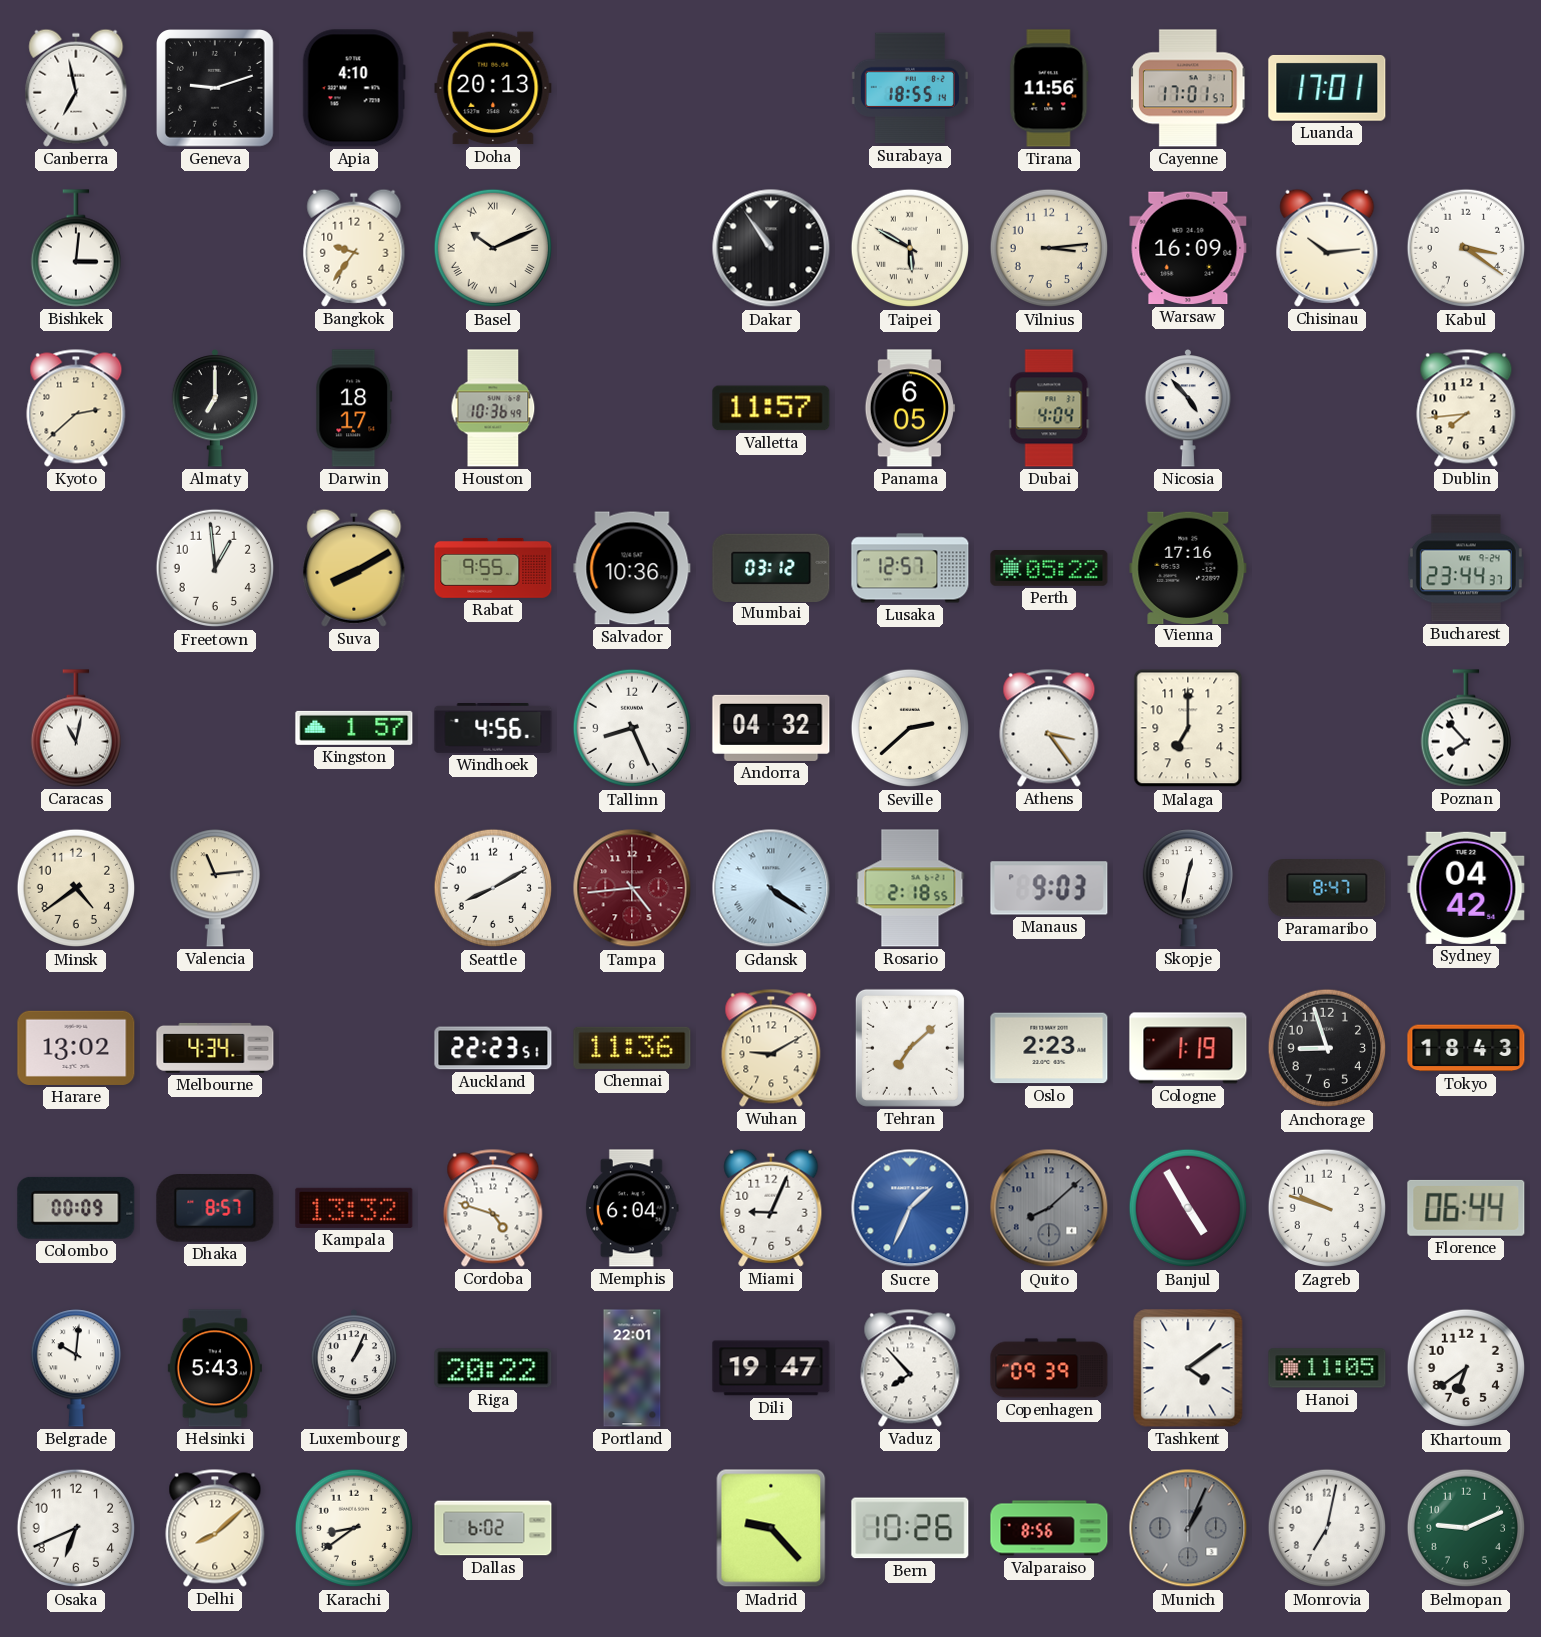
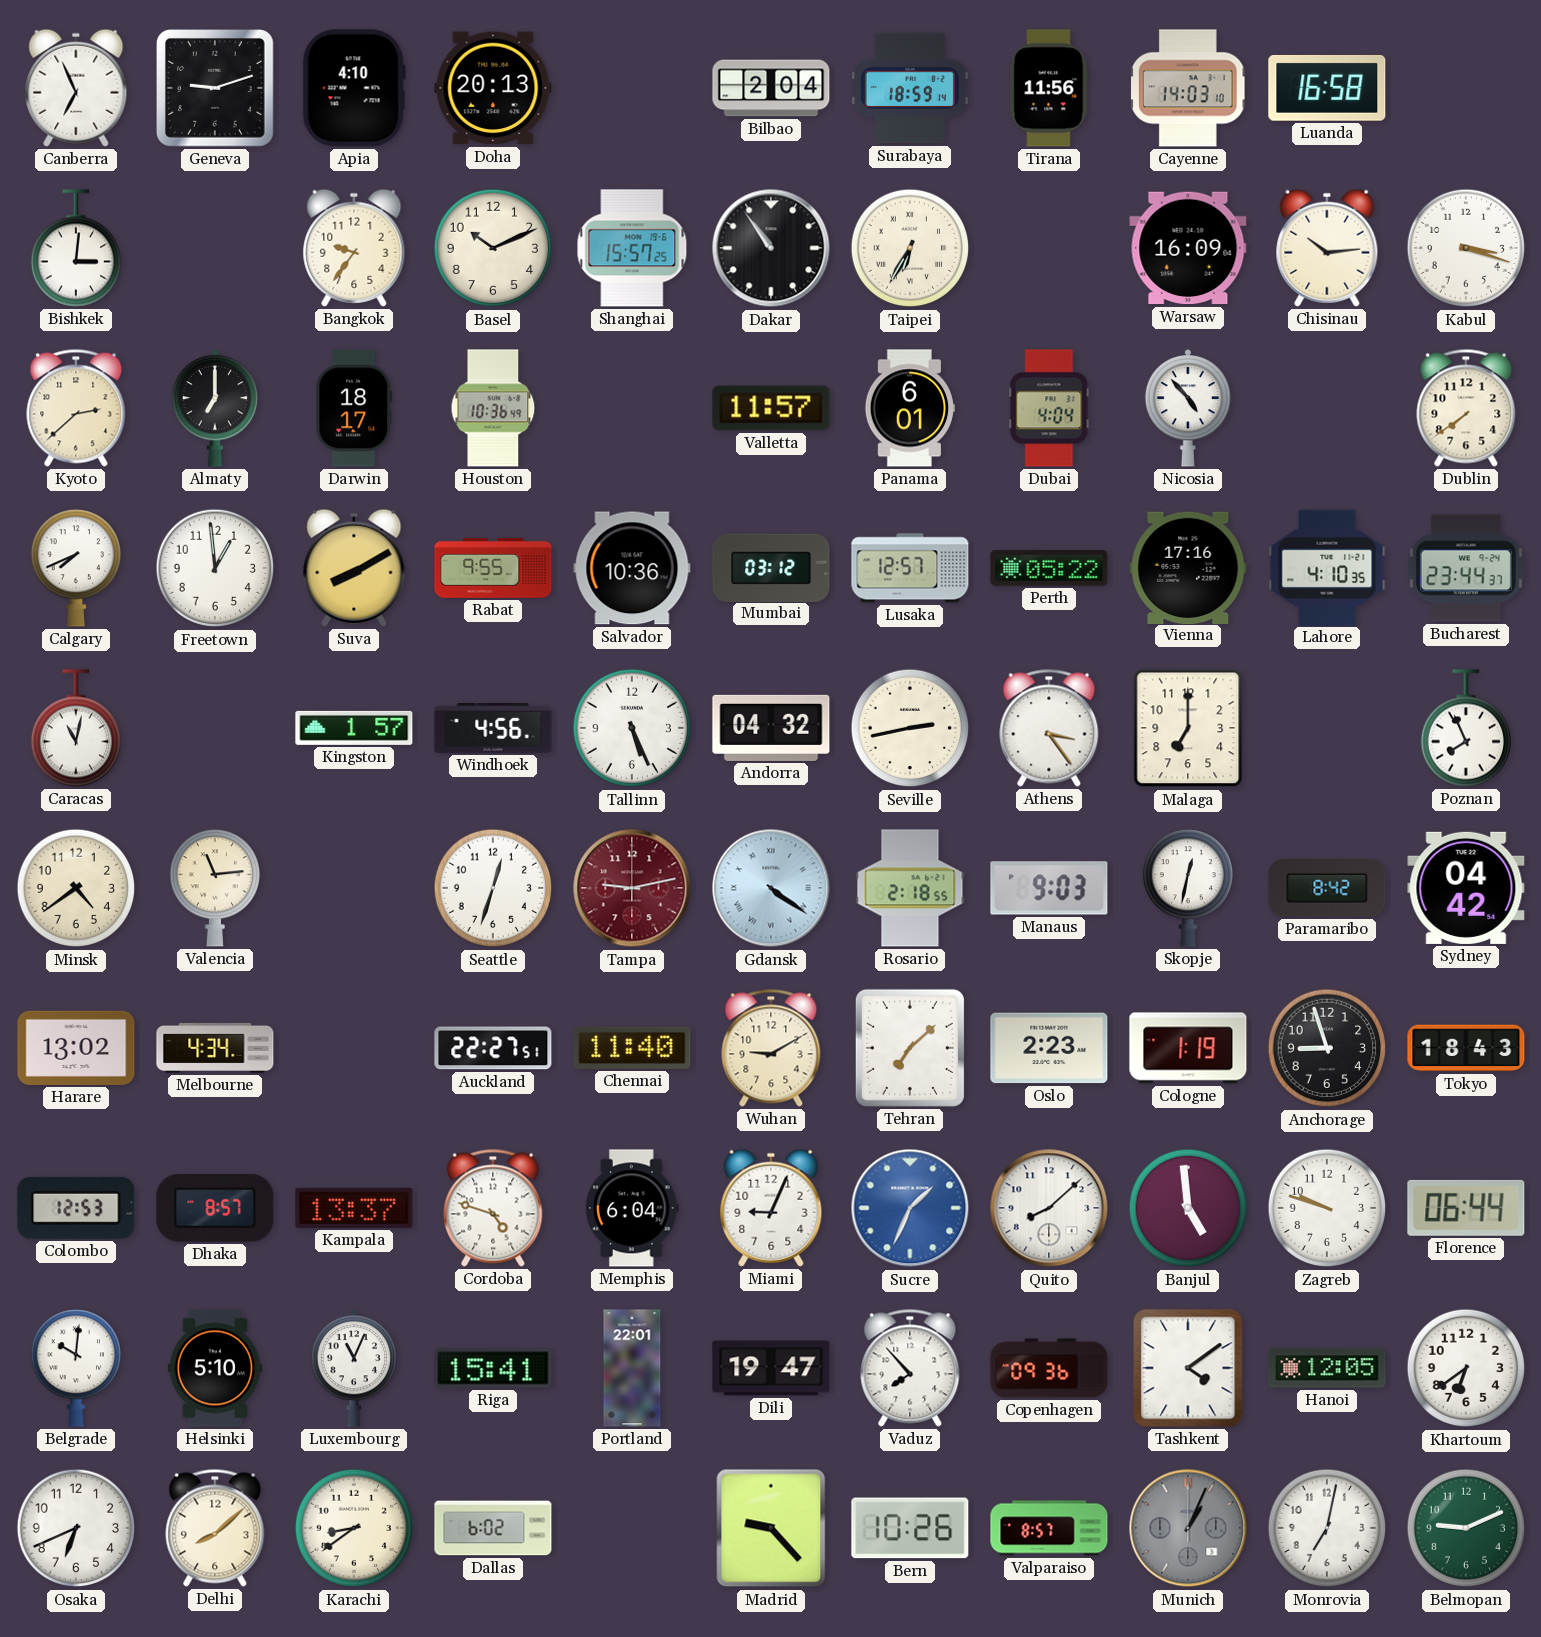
Canberra: 6:58 -> 6:56 (76, 88)
Bilbao: none -> 2:04 (771, 88)
Surabaya: 18:55 -> 18:59 (910, 88)
Cayenne: 17:01 -> 14:03 (1188, 88)
Luanda: 17:01 -> 16:58 (1327, 88)
Basel numerals: Roman -> Arabic (493, 248)
Shanghai: none -> 15:57 (632, 248)
Taipei: 5:50 -> 6:35 (910, 248)
Vilnius: 3:14 -> none (1049, 248)
Kabul: 3:21 -> 3:18 (1466, 248)
Panama: 6:05 -> 6:01 (909, 408)
Dublin: 7:44 -> 7:39 (1466, 408)
Calgary: none -> 7:41 (75, 568)
Lahore: none -> 4:10 (1327, 567)
Tallinn: 8:26 -> 5:26 (632, 728)
Seville: 2:38 -> 2:43 (910, 728)
Poznan: 7:53 -> 7:56 (1465, 728)
Seattle: 8:10 -> 12:33 (493, 888)
Tampa: 4:44 -> 9:13 (632, 888)
Paramaribo: 8:47 -> 8:42 (1327, 888)
Auckland: 22:23 -> 22:27 (493, 1048)
Chennai: 11:36 -> 11:40 (632, 1048)
Colombo: 00:09 -> 12:53 (76, 1208)
Kampala: 13:32 -> 13:37 (354, 1208)
Quito dial: grey -> white (1049, 1208)
Banjul: 4:55 -> 4:59 (1188, 1208)
Helsinki: 5:43 -> 5:10 (215, 1368)
Luxembourg: 1:04 -> 11:04 (354, 1369)
Riga: 20:22 -> 15:41 (493, 1368)
Copenhagen: 09:39 -> 09:36 (1049, 1368)
Hanoi: 11:05 -> 12:05 (1327, 1368)
Valparaiso: 8:56 -> 8:57 (1049, 1528)
